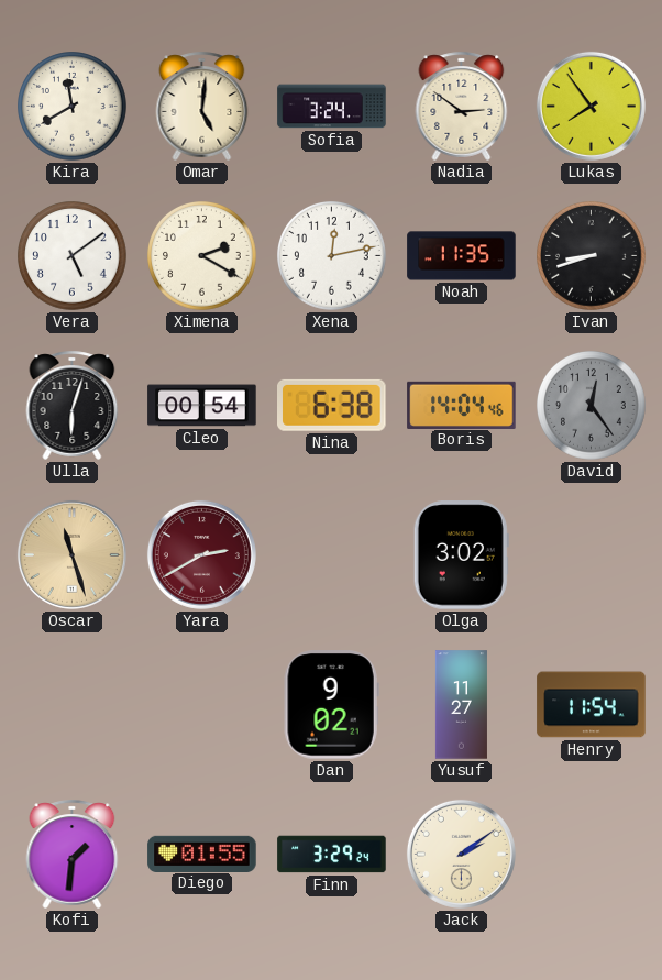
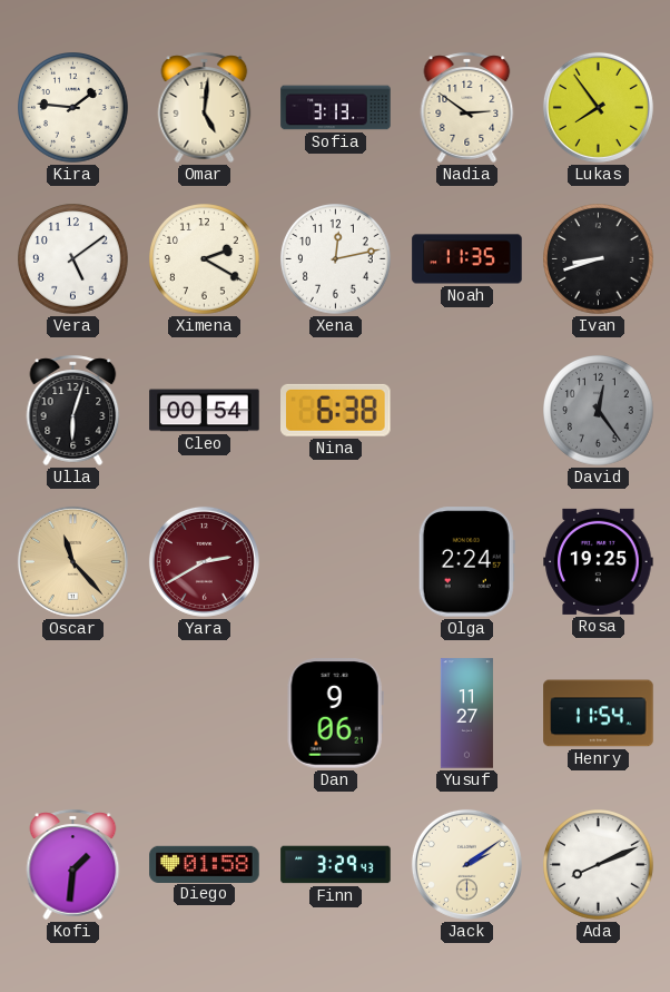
Kira: 11:40 -> 1:46 (73, 108)
Sofia: 3:24 -> 3:13 (336, 108)
Boris: 14:04 -> none (462, 405)
Oscar: 11:27 -> 11:23 (72, 561)
Olga: 3:02 -> 2:24 (466, 562)
Rosa: none -> 19:25 (599, 561)
Dan: 9:02 -> 9:06 (335, 714)
Diego: 01:55 -> 01:58 (205, 864)
Finn: 3:29:24 -> 3:29:43 (336, 865)
Ada: none -> 8:11 (599, 865)
